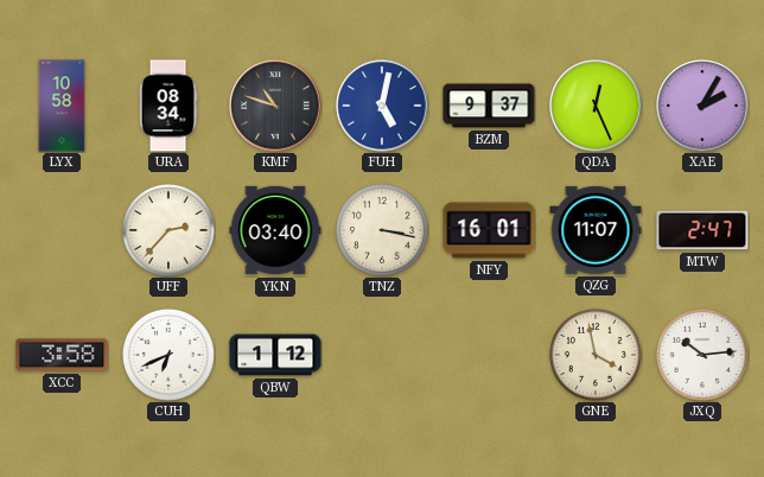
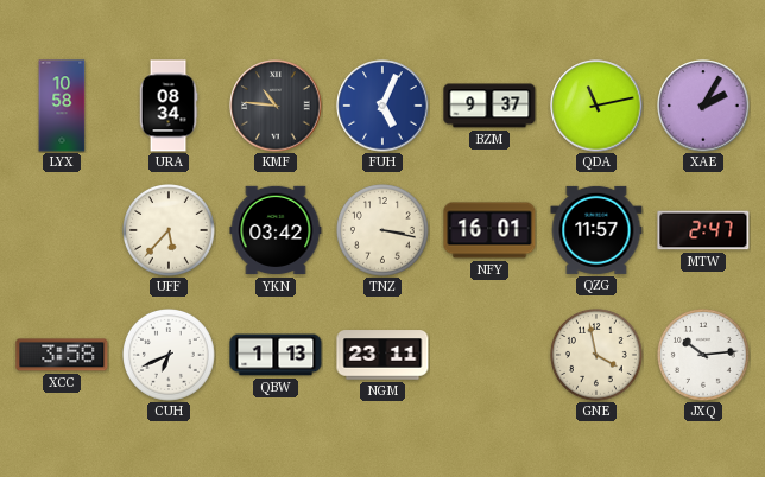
KMF: 10:48 -> 10:46 (276, 106)
FUH: 5:02 -> 5:04 (383, 106)
QDA: 12:26 -> 11:13 (596, 106)
UFF: 2:37 -> 5:37 (170, 231)
YKN: 03:40 -> 03:42 (276, 230)
QZG: 11:07 -> 11:57 (596, 230)
QBW: 1:12 -> 1:13 (276, 355)
NGM: none -> 23:11 (383, 355)
